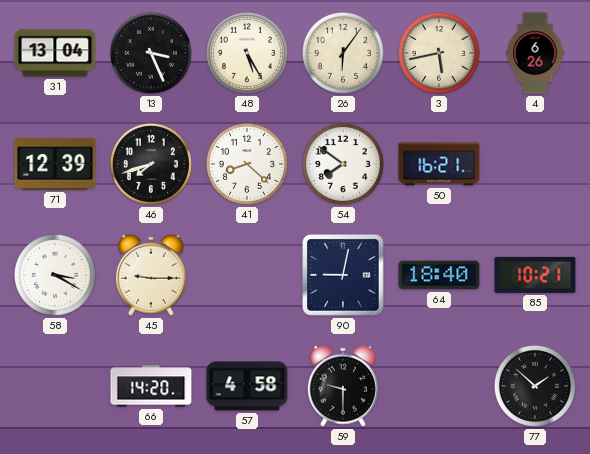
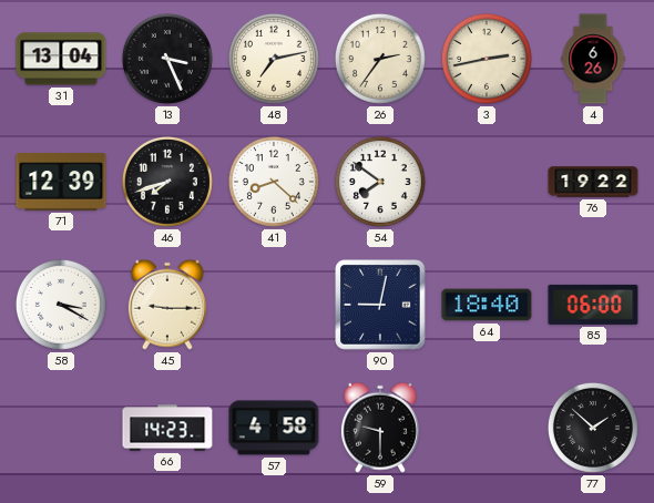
48: 5:25 -> 7:13 (274, 59)
26: 6:06 -> 2:36 (380, 59)
3: 5:43 -> 2:43 (487, 59)
50: 16:21 -> none (439, 164)
76: none -> 19:22 (593, 182)
85: 10:21 -> 06:00 (593, 305)
66: 14:20 -> 14:23 (167, 428)
